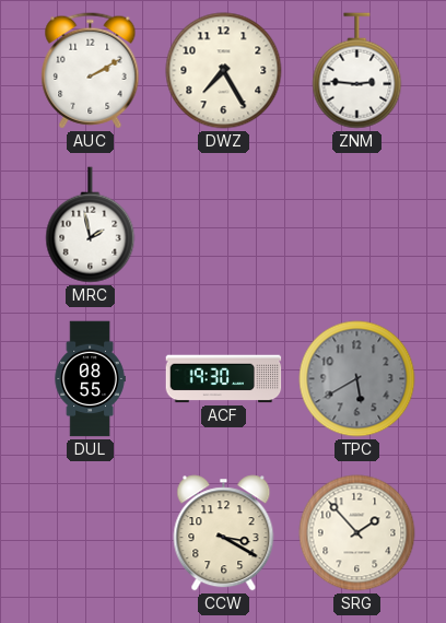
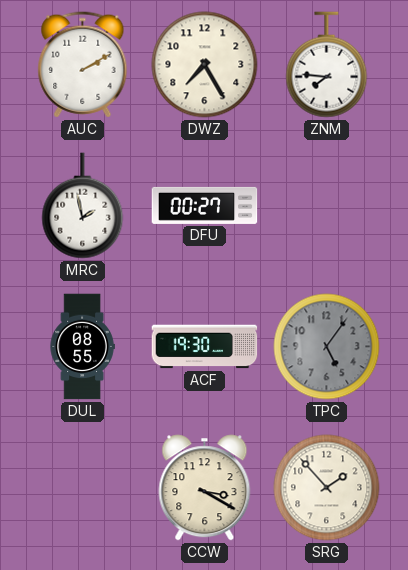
ZNM: 2:46 -> 7:46 (327, 65)
DFU: none -> 00:27 (205, 205)
TPC: 5:40 -> 5:06 (327, 347)
